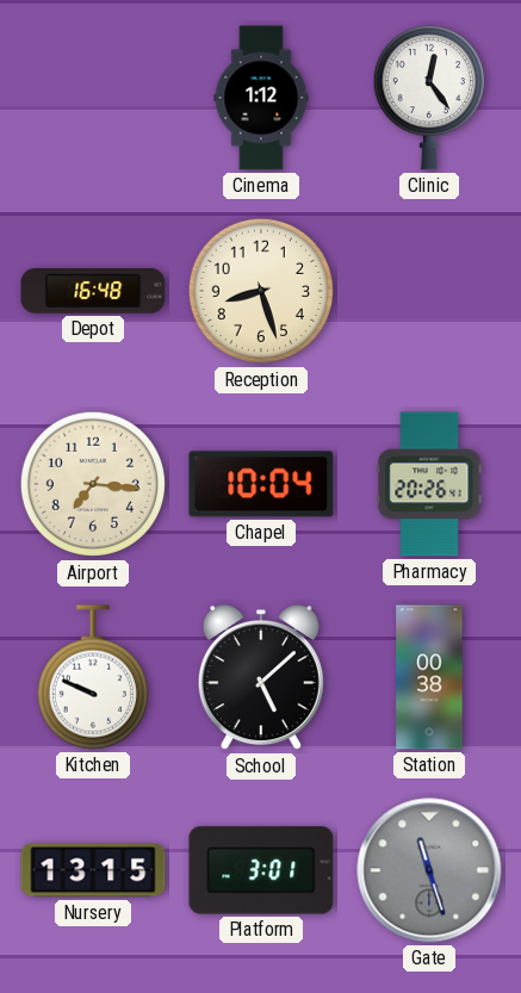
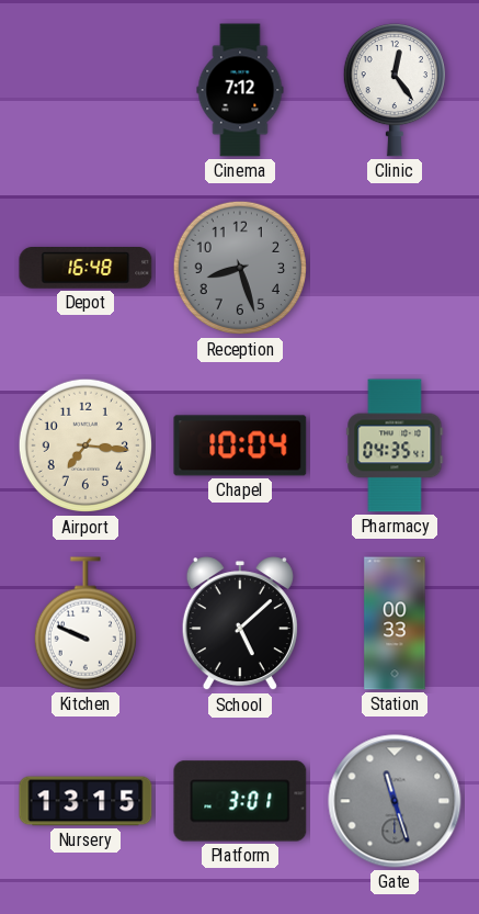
Cinema: 1:12 -> 7:12 (240, 90)
Reception dial: cream -> grey (240, 268)
Pharmacy: 20:26 -> 04:35 (395, 445)
Station: 00:38 -> 00:33 (395, 623)
